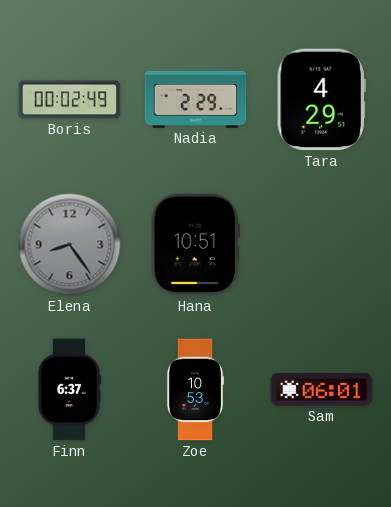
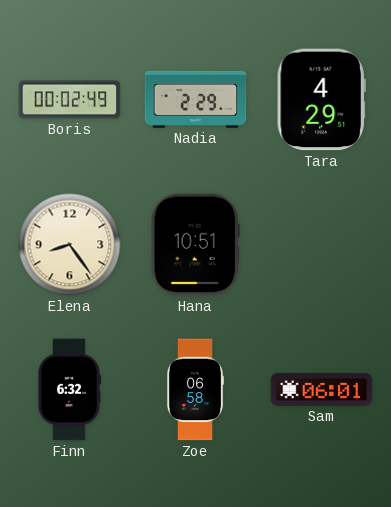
Elena dial: grey -> cream (70, 245)
Finn: 6:37 -> 6:32 (69, 390)
Zoe: 10:53 -> 06:58 (195, 390)
